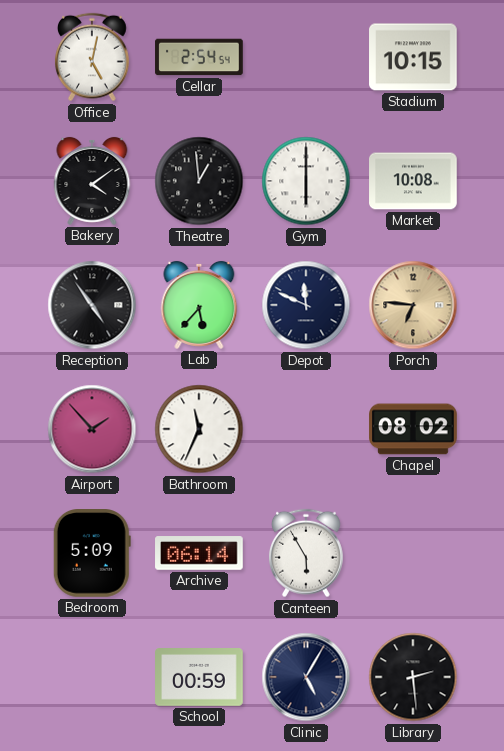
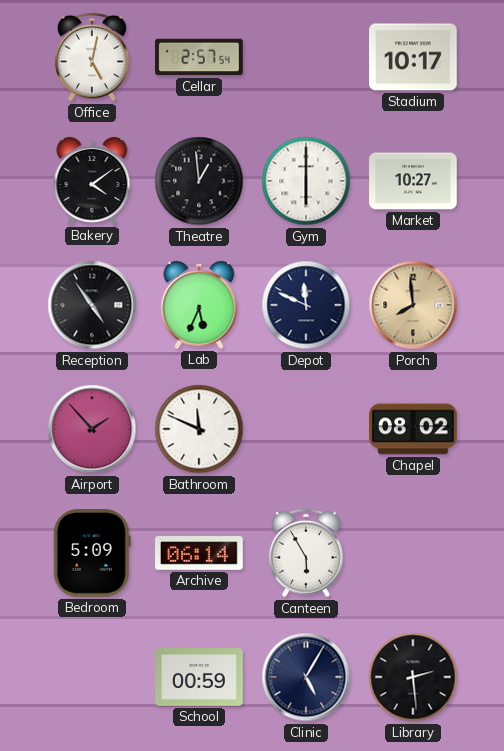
Cellar: 2:54 -> 2:57 (199, 57)
Stadium: 10:15 -> 10:17 (413, 57)
Market: 10:08 -> 10:27 (413, 181)
Lab: 5:37 -> 5:34 (199, 305)
Porch: 6:46 -> 7:59 (413, 305)
Bathroom: 11:34 -> 11:49 (199, 429)
